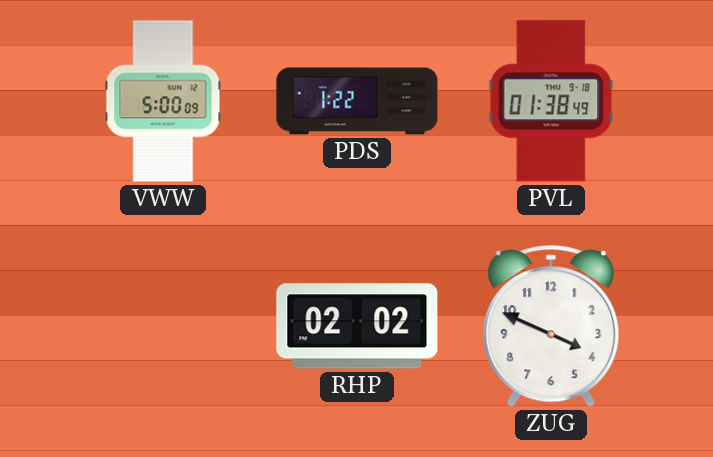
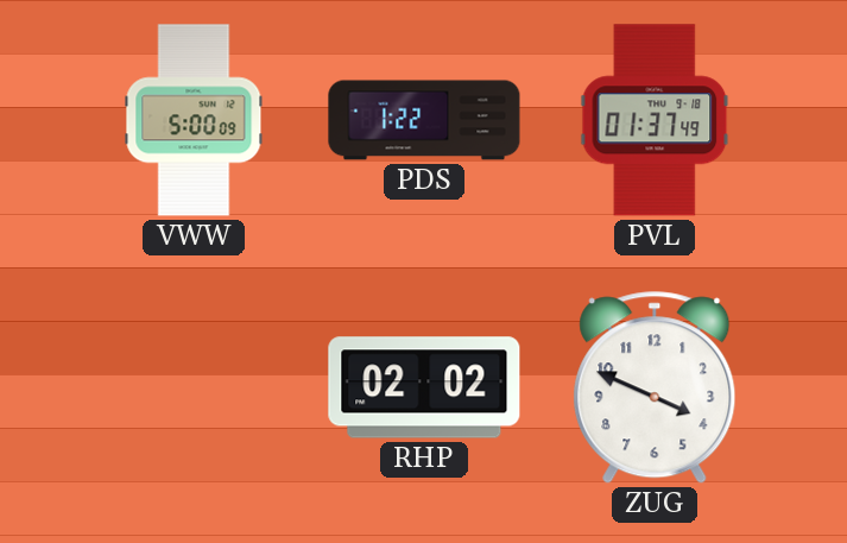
PVL: 01:38 -> 01:37 (655, 120)
